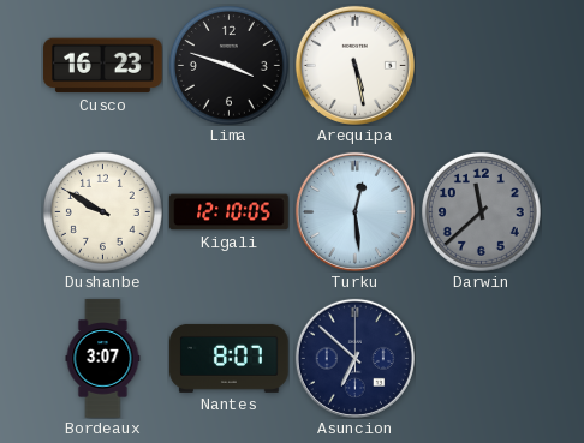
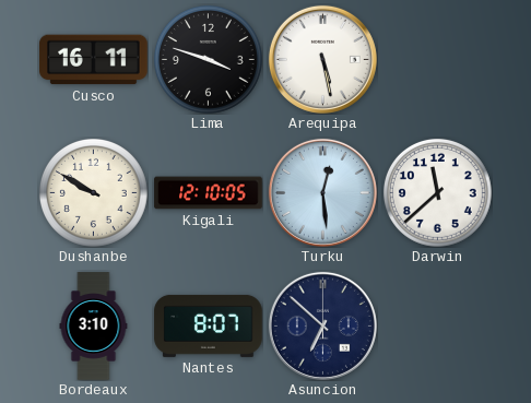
Cusco: 16:23 -> 16:11 (94, 60)
Darwin dial: grey -> white (437, 192)
Bordeaux: 3:07 -> 3:10 (94, 327)
